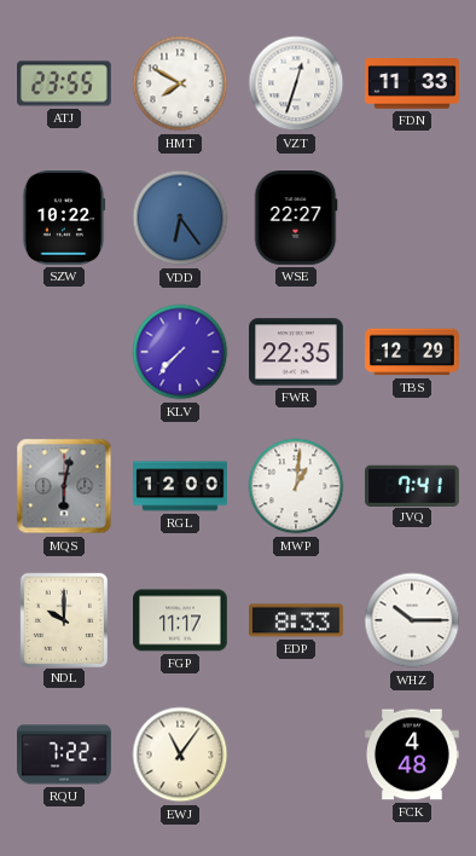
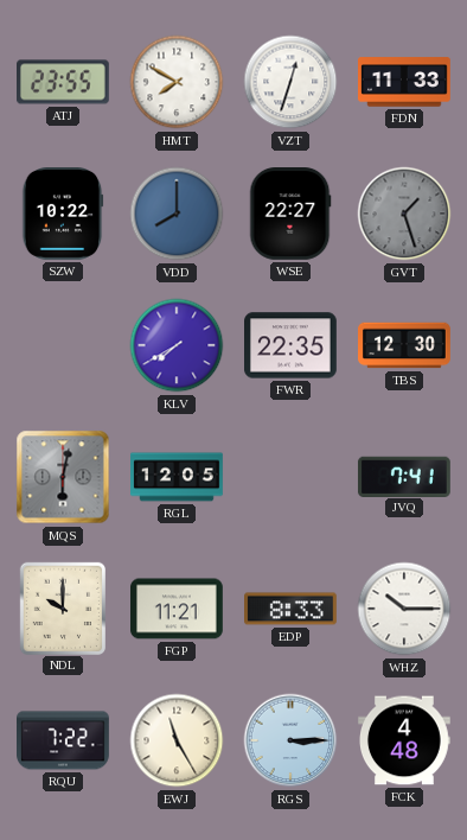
VDD: 6:24 -> 8:00 (177, 214)
GVT: none -> 1:27 (404, 214)
KLV: 7:37 -> 7:40 (177, 345)
TBS: 12:29 -> 12:30 (405, 345)
RGL: 12:00 -> 12:05 (178, 477)
MWP: 1:01 -> none (296, 486)
FGP: 11:17 -> 11:21 (178, 609)
EWJ: 11:06 -> 11:25 (177, 740)
RGS: none -> 3:15 (290, 740)
